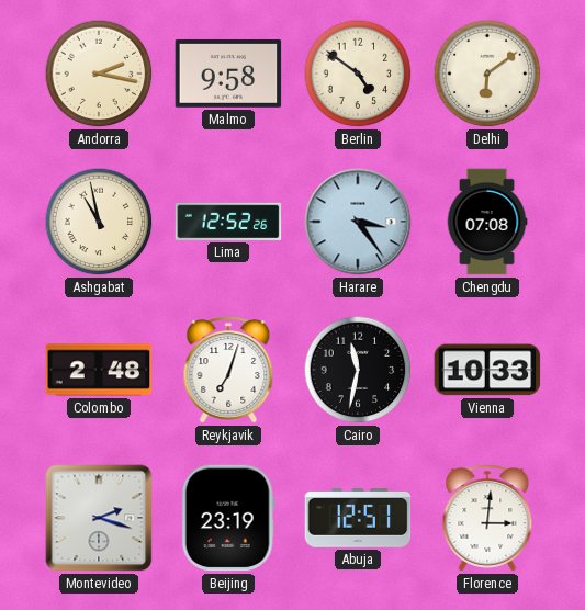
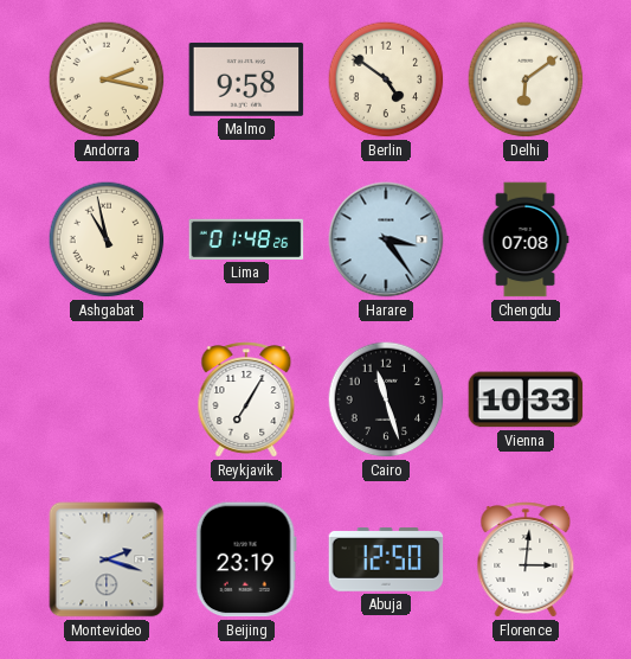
Lima: 12:52 -> 01:48 (246, 239)
Colombo: 2:48 -> none (99, 370)
Reykjavik: 7:03 -> 7:05 (246, 399)
Cairo: 11:32 -> 11:27 (386, 399)
Abuja: 12:51 -> 12:50 (386, 561)
